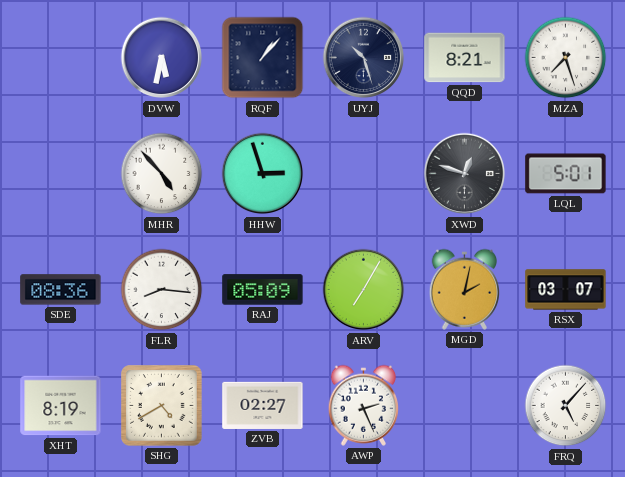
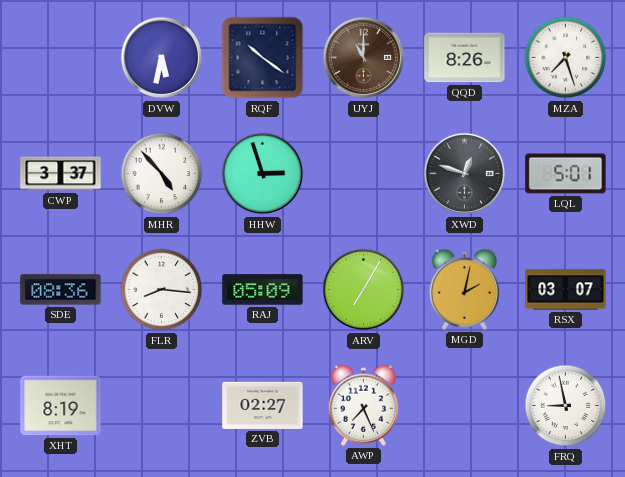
RQF: 1:07 -> 10:21 (263, 58)
UYJ: 10:27 -> 11:00 (364, 58)
UYJ dial: navy -> brown (364, 58)
QQD: 8:21 -> 8:26 (465, 58)
CWP: none -> 3:37 (61, 174)
SHG: 4:40 -> none (162, 406)
AWP: 2:26 -> 7:26 (364, 405)
FRQ: 5:07 -> 8:58 (566, 406)
